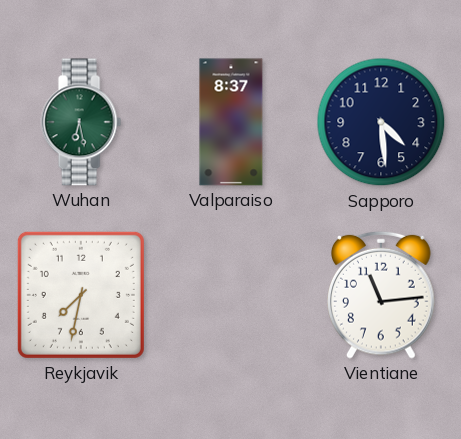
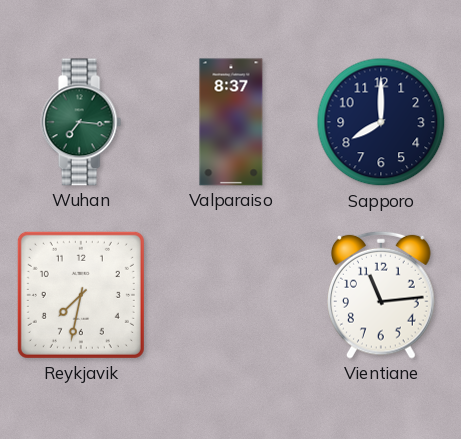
Wuhan: 6:28 -> 7:16 (81, 122)
Sapporo: 4:29 -> 8:00 (381, 122)
